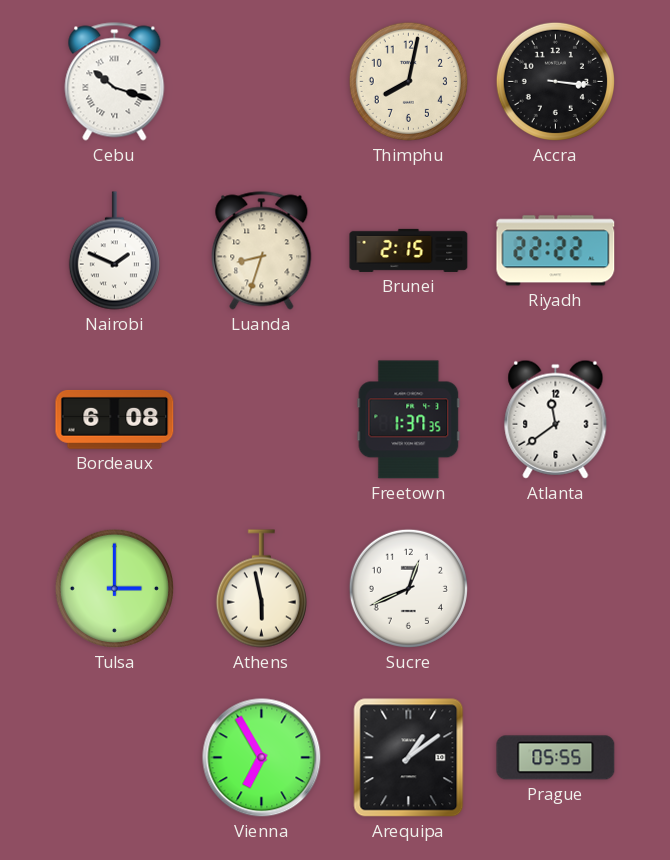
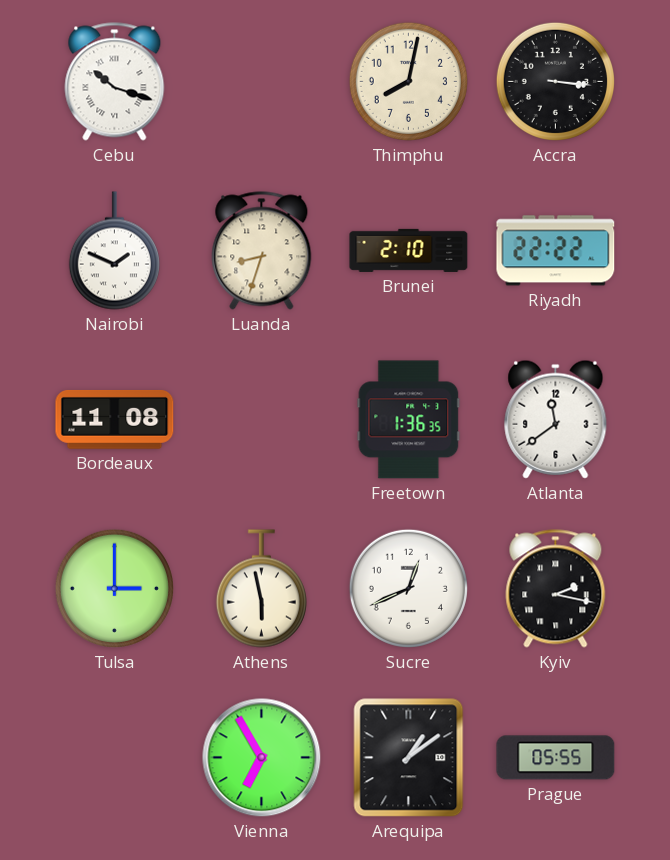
Brunei: 2:15 -> 2:10 (409, 250)
Bordeaux: 6:08 -> 11:08 (115, 419)
Freetown: 1:37 -> 1:36 (409, 420)
Kyiv: none -> 2:17 (556, 589)
